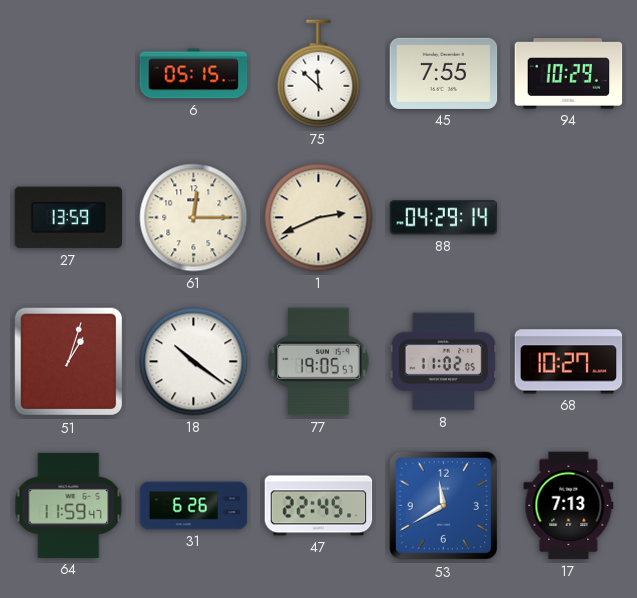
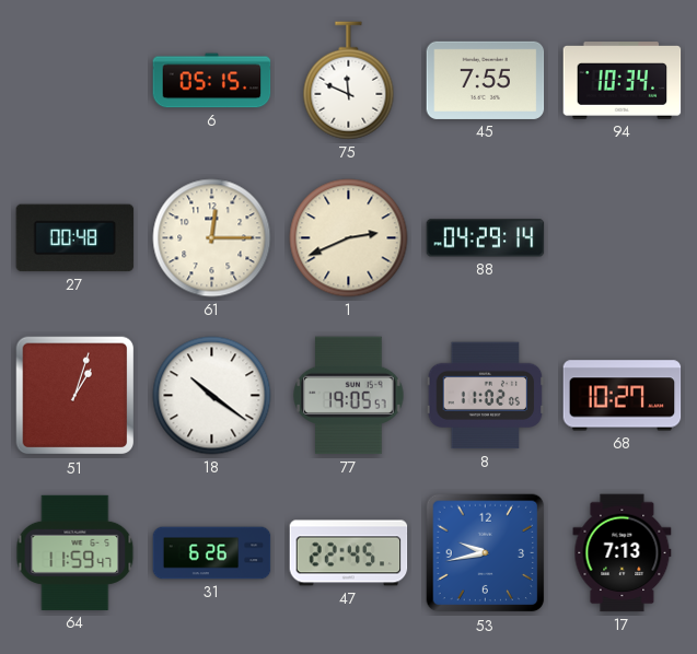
75: 11:52 -> 11:49 (349, 81)
94: 10:29 -> 10:34 (623, 81)
27: 13:59 -> 00:48 (75, 238)
53: 11:40 -> 9:43 (486, 553)
